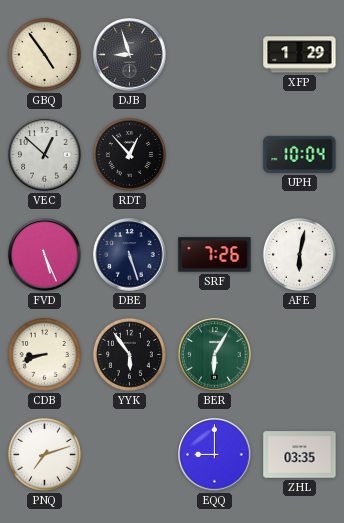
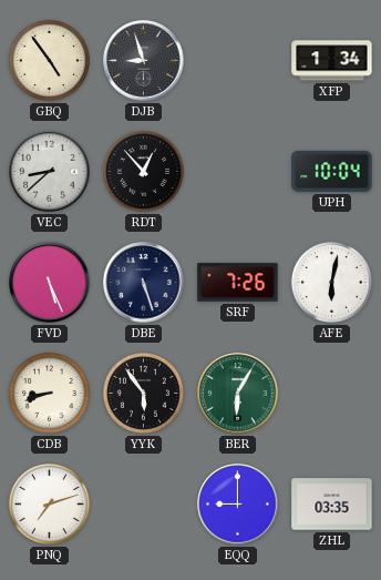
XFP: 1:29 -> 1:34 (332, 61)
VEC: 12:52 -> 8:38 (50, 172)
